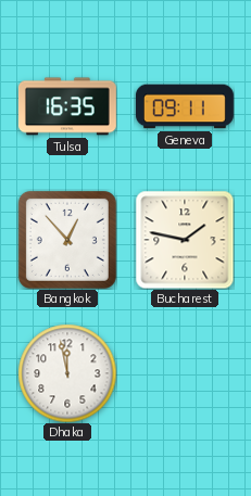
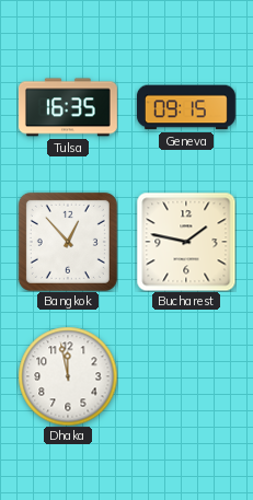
Geneva: 09:11 -> 09:15 (186, 107)
